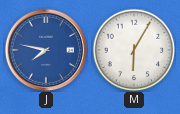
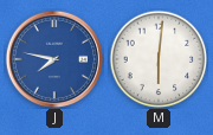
M: 6:05 -> 6:01 (159, 59)
